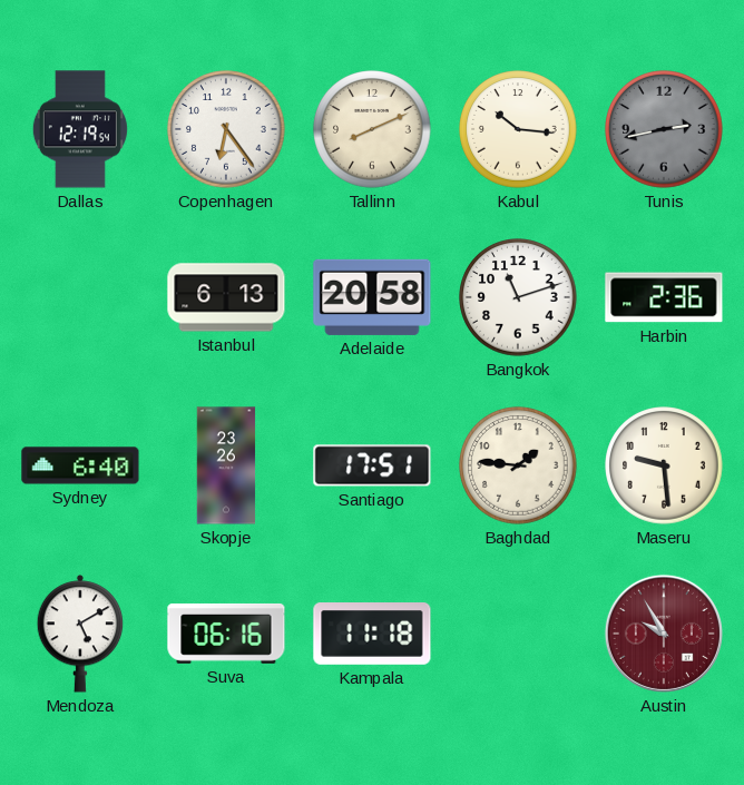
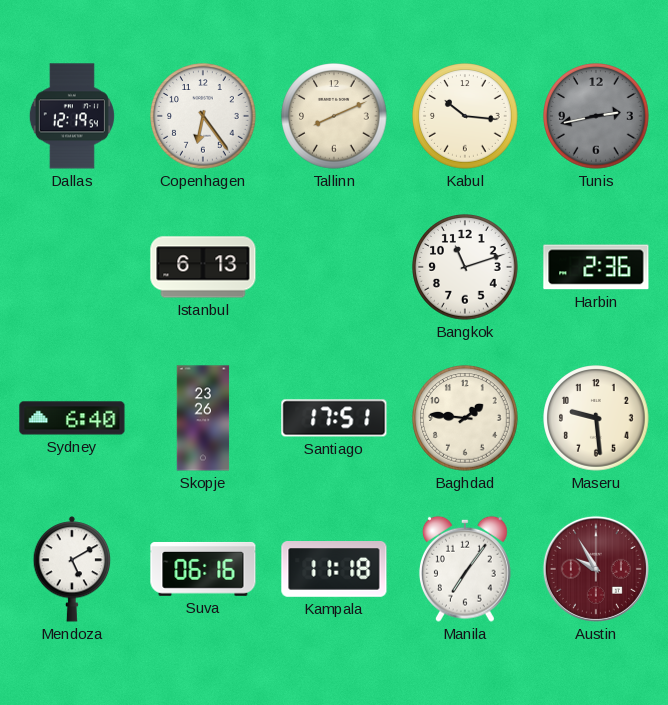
Adelaide: 20:58 -> none (372, 297)
Manila: none -> 7:06 (465, 569)
